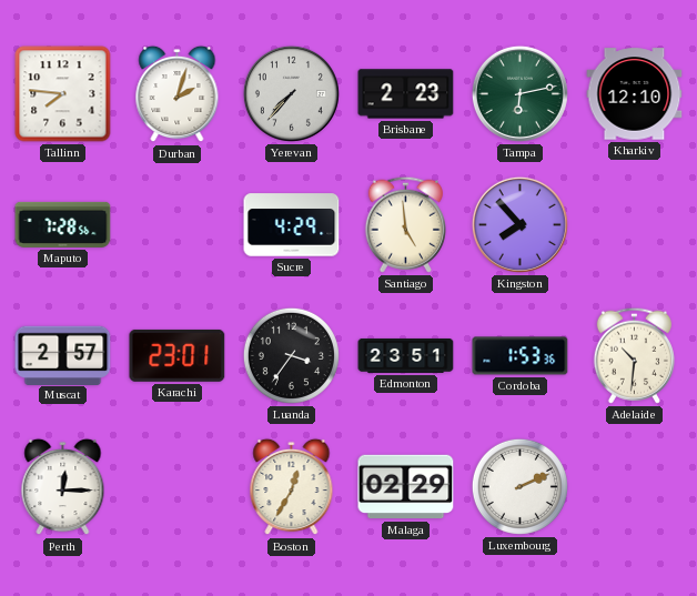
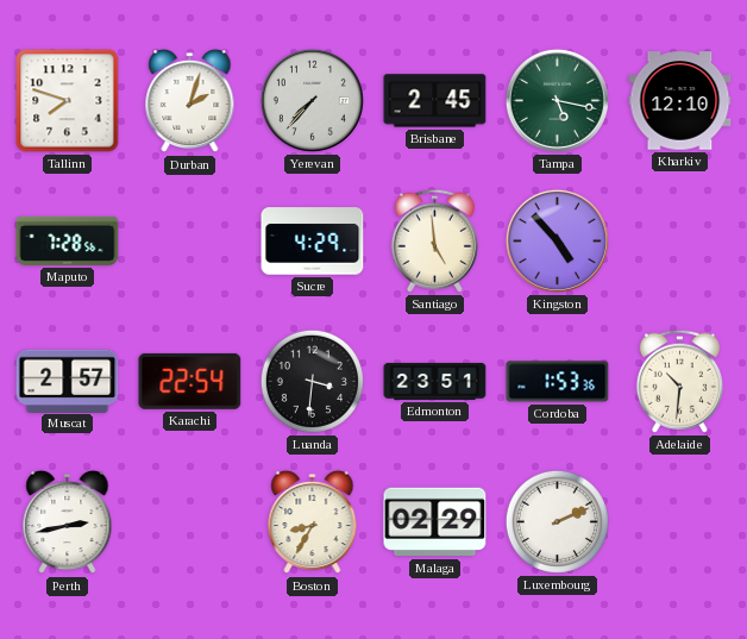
Tallinn: 7:46 -> 7:48 (68, 101)
Brisbane: 2:23 -> 2:45 (435, 101)
Tampa: 6:13 -> 5:17 (557, 100)
Kingston: 7:53 -> 4:53 (557, 240)
Karachi: 23:01 -> 22:54 (190, 381)
Luanda: 3:36 -> 3:31 (312, 381)
Perth: 12:15 -> 2:43 (68, 522)
Boston: 12:35 -> 8:35 (313, 522)
